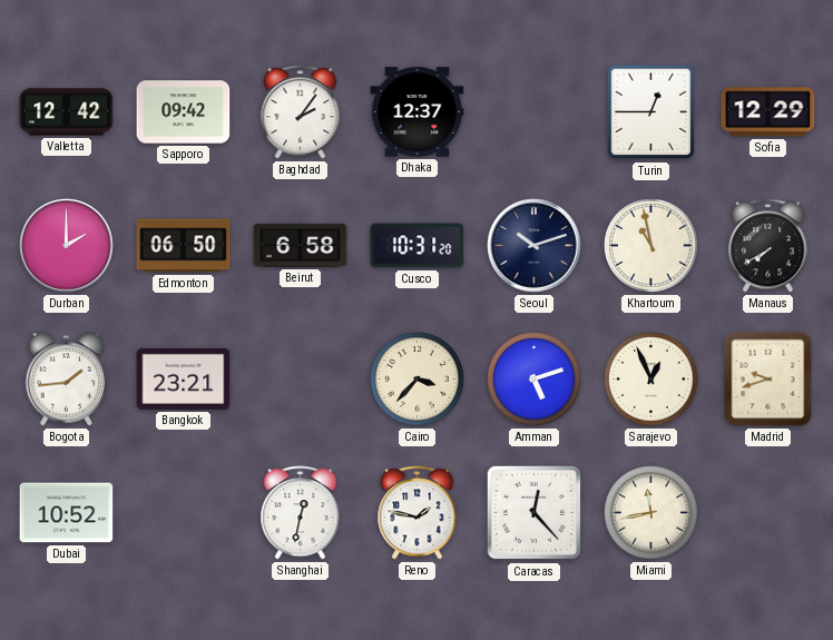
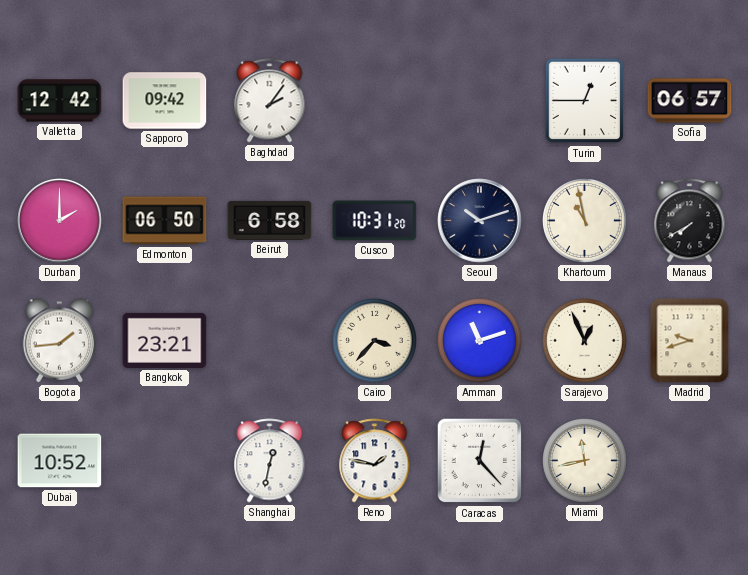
Dhaka: 12:37 -> none (418, 112)
Sofia: 12:29 -> 06:57 (690, 101)
Amman: 5:12 -> 11:12 (480, 341)
